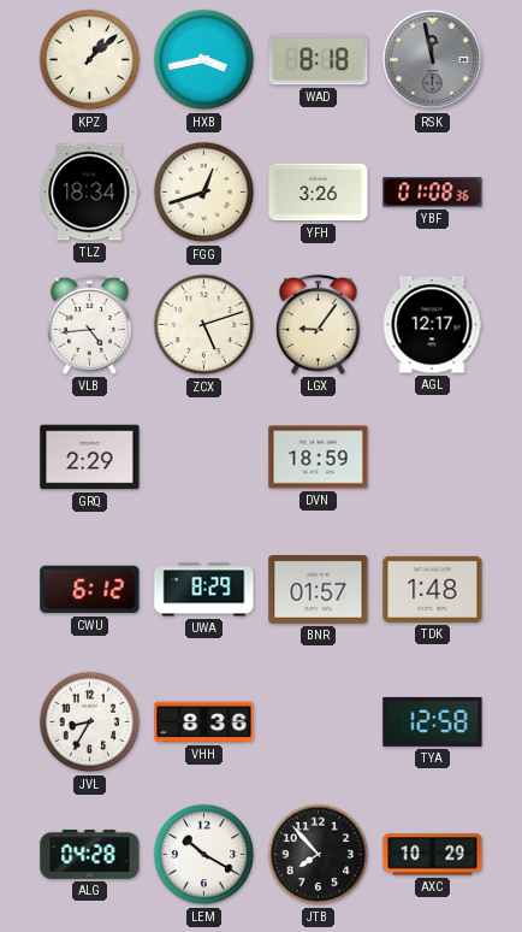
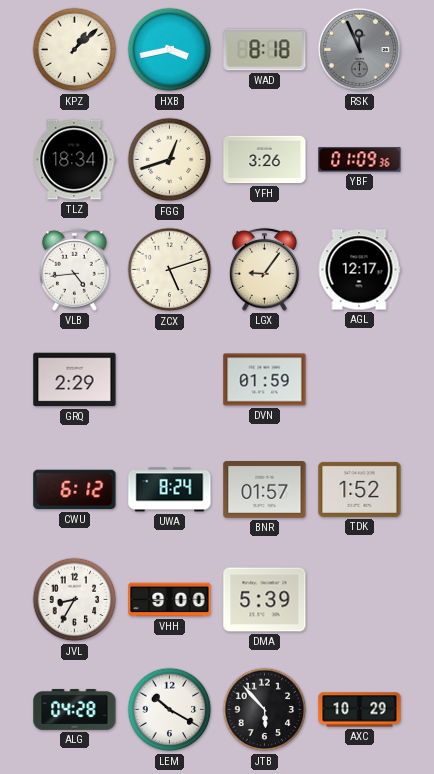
RSK: 11:58 -> 11:56 (360, 50)
YBF: 01:08 -> 01:09 (360, 160)
DVN: 18:59 -> 01:59 (265, 380)
UWA: 8:29 -> 8:24 (170, 490)
TDK: 1:48 -> 1:52 (360, 489)
VHH: 8:36 -> 9:00 (170, 600)
DMA: none -> 5:39 (265, 600)
TYA: 12:58 -> none (433, 721)
JTB: 7:53 -> 5:53 (265, 710)
